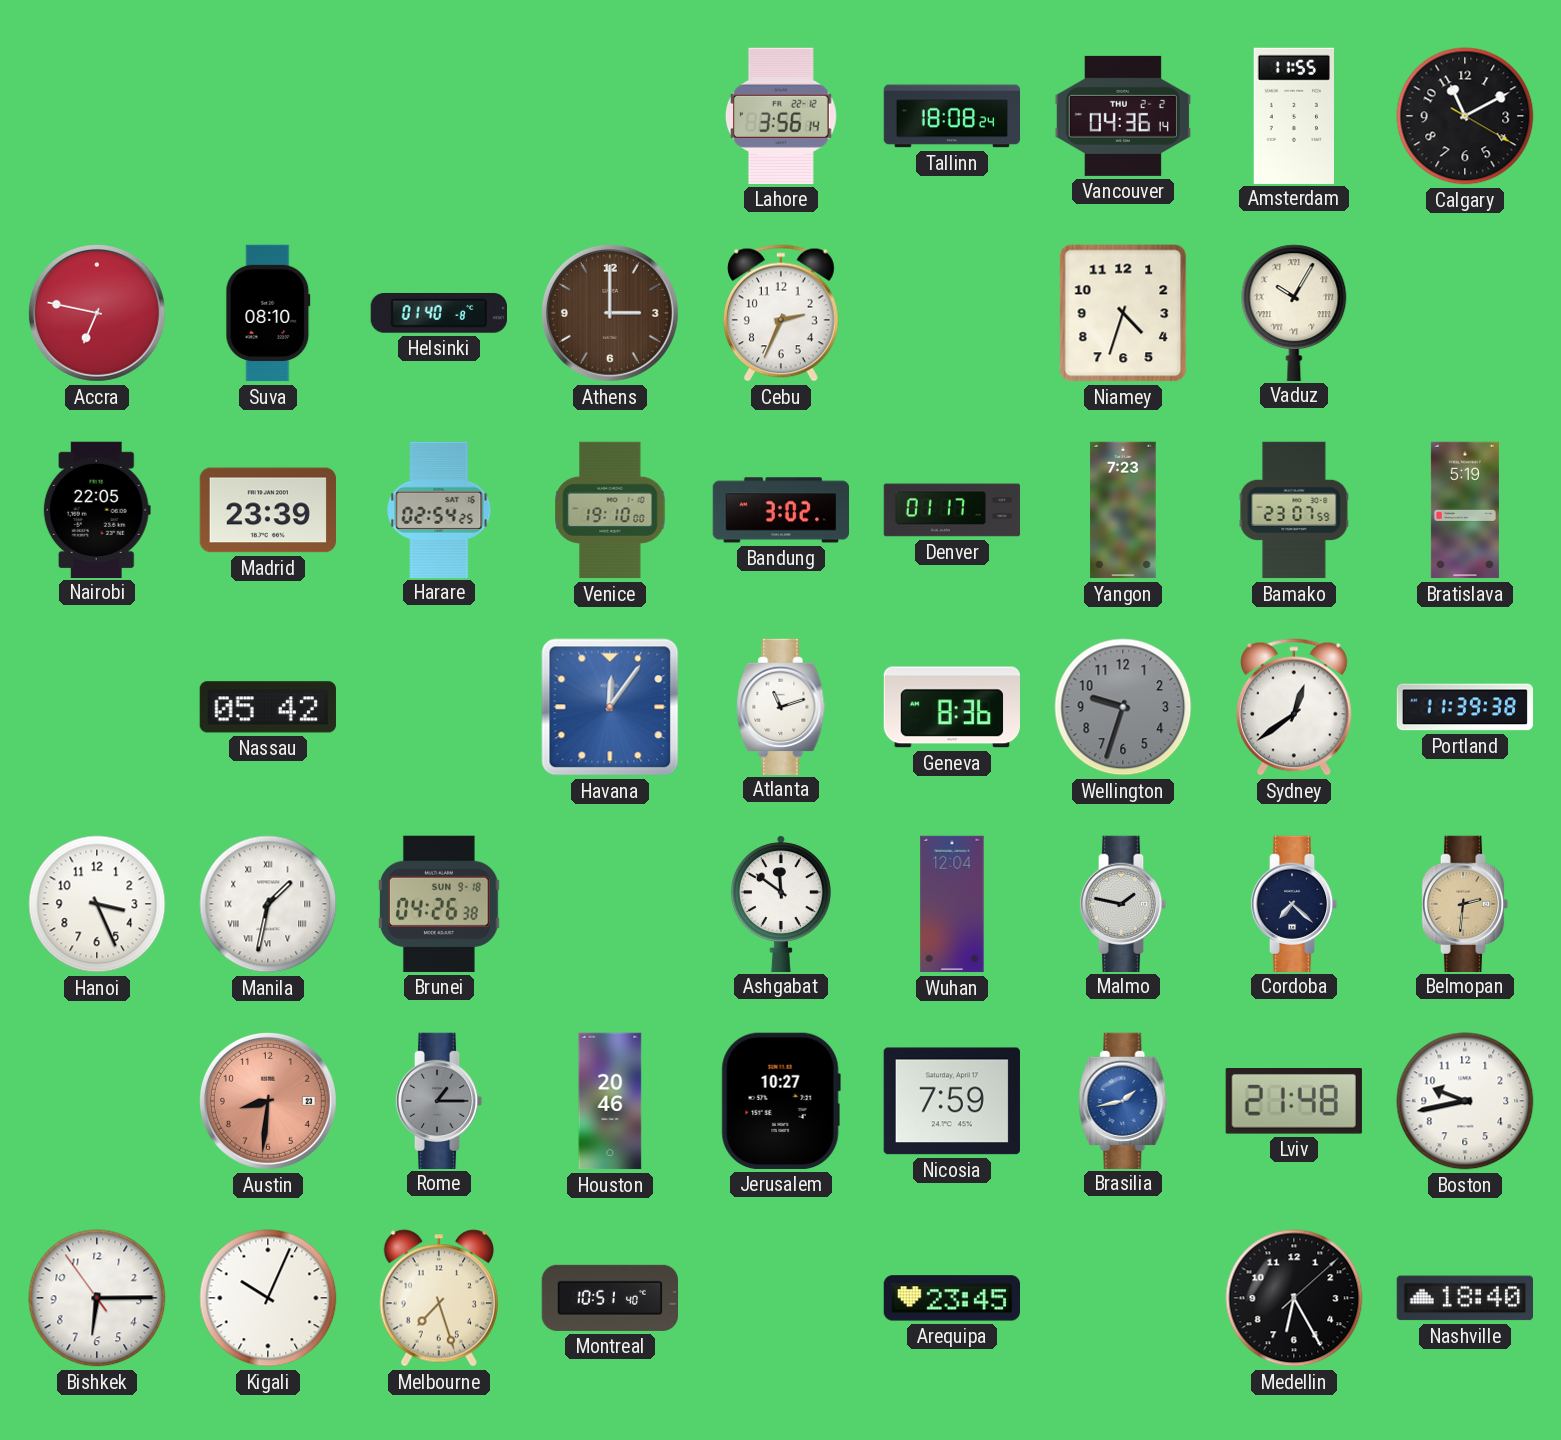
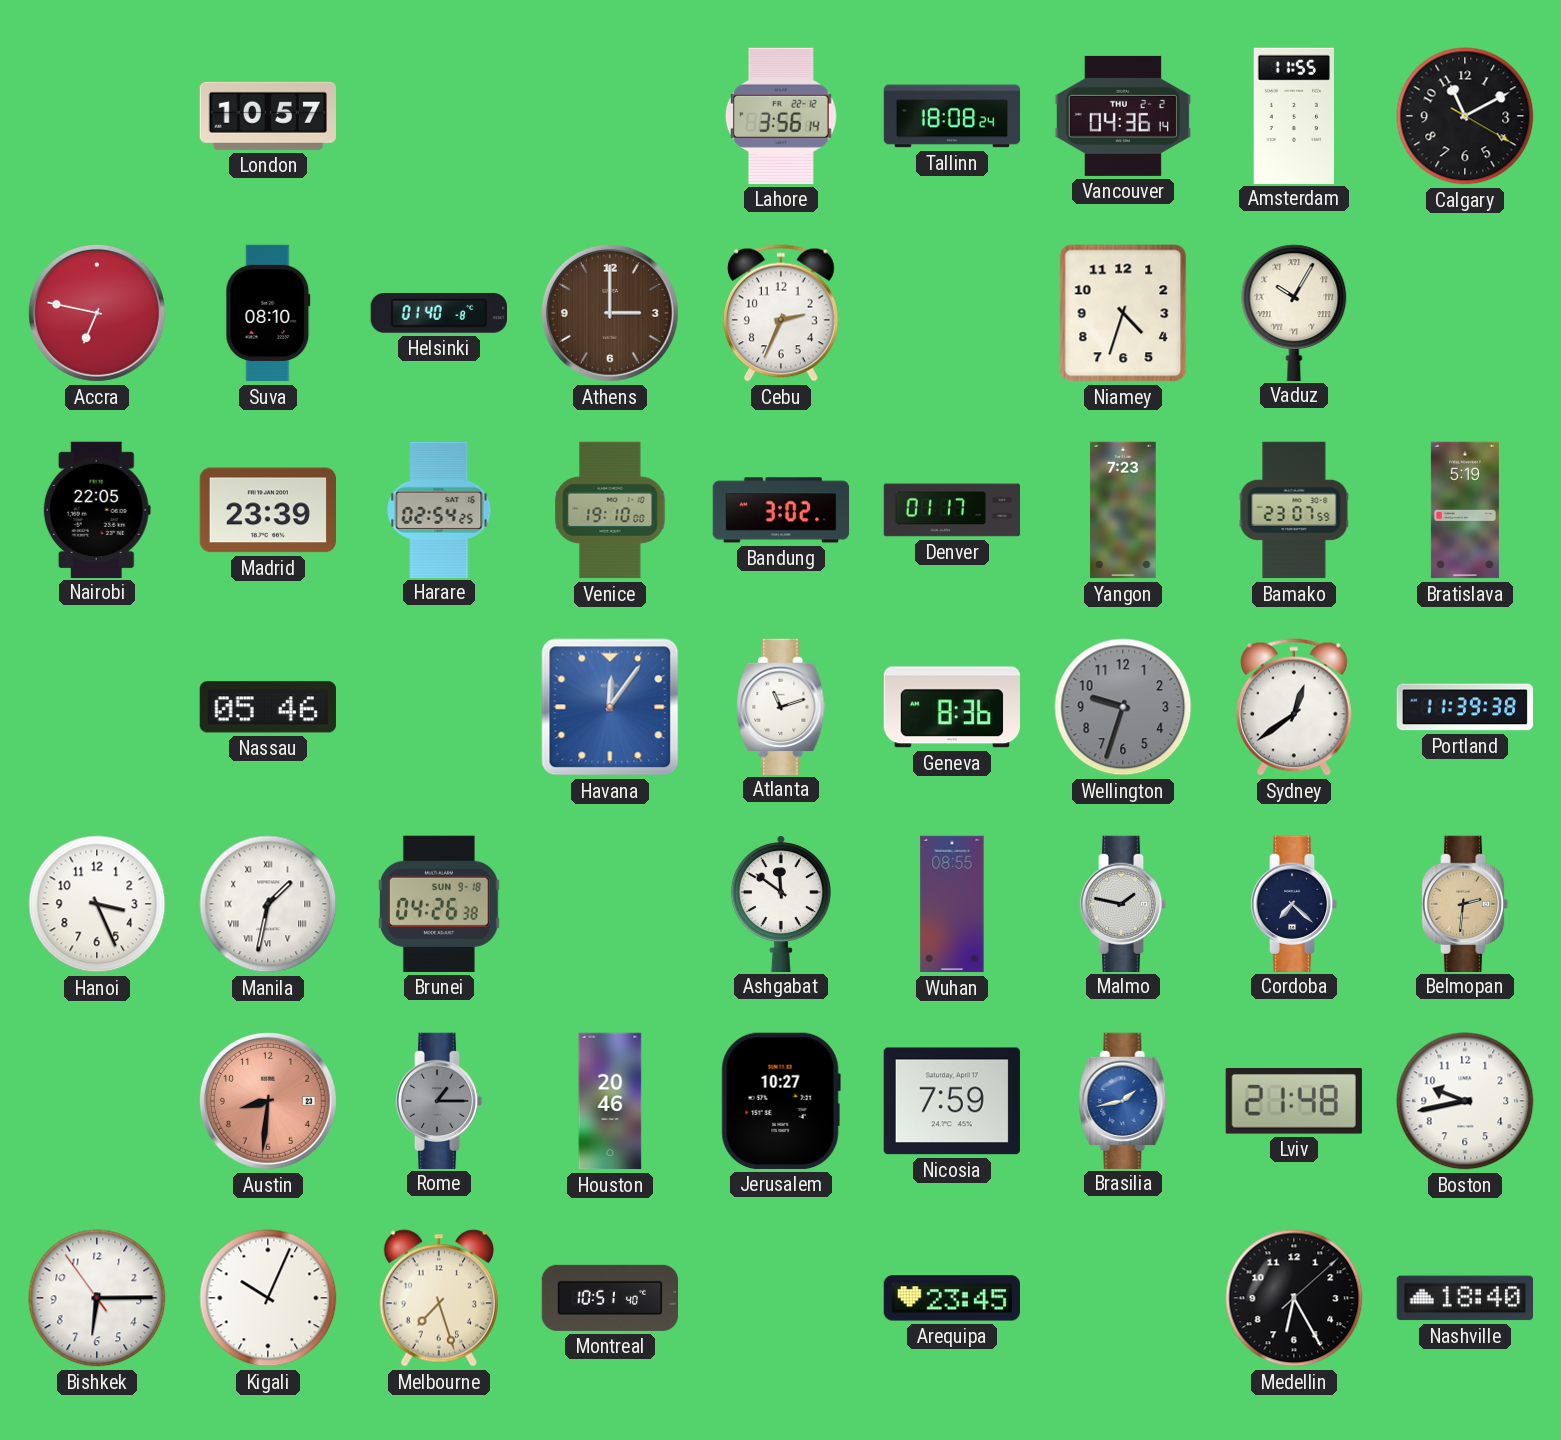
London: none -> 10:57 (267, 116)
Nassau: 05:42 -> 05:46 (268, 707)
Wuhan: 12:04 -> 08:55 (952, 904)
